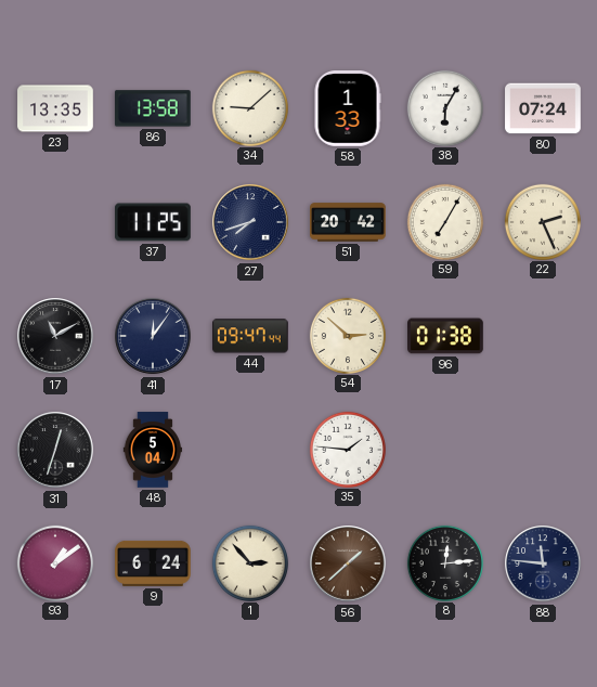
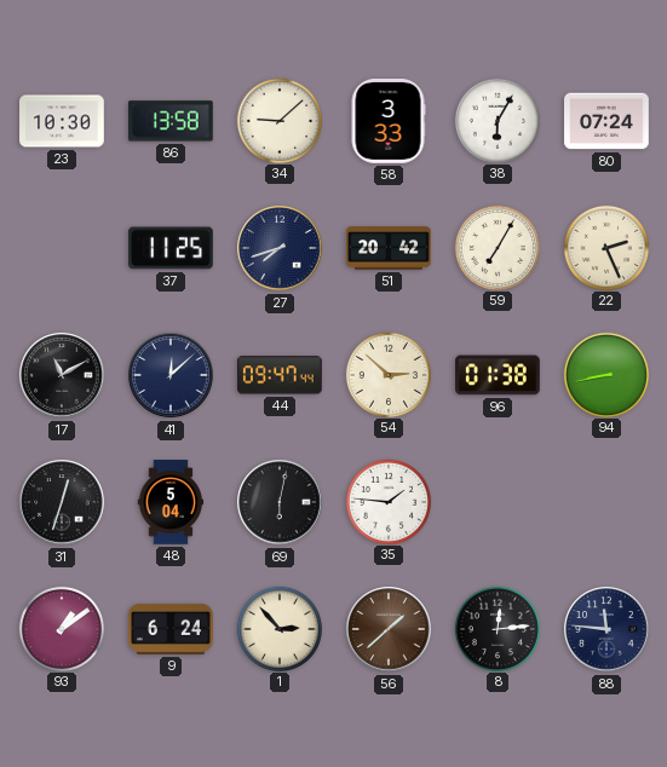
23: 13:35 -> 10:30 (62, 121)
58: 1:33 -> 3:33 (389, 121)
41: 12:06 -> 12:08 (171, 375)
94: none -> 8:43 (605, 374)
69: none -> 6:02 (280, 502)
